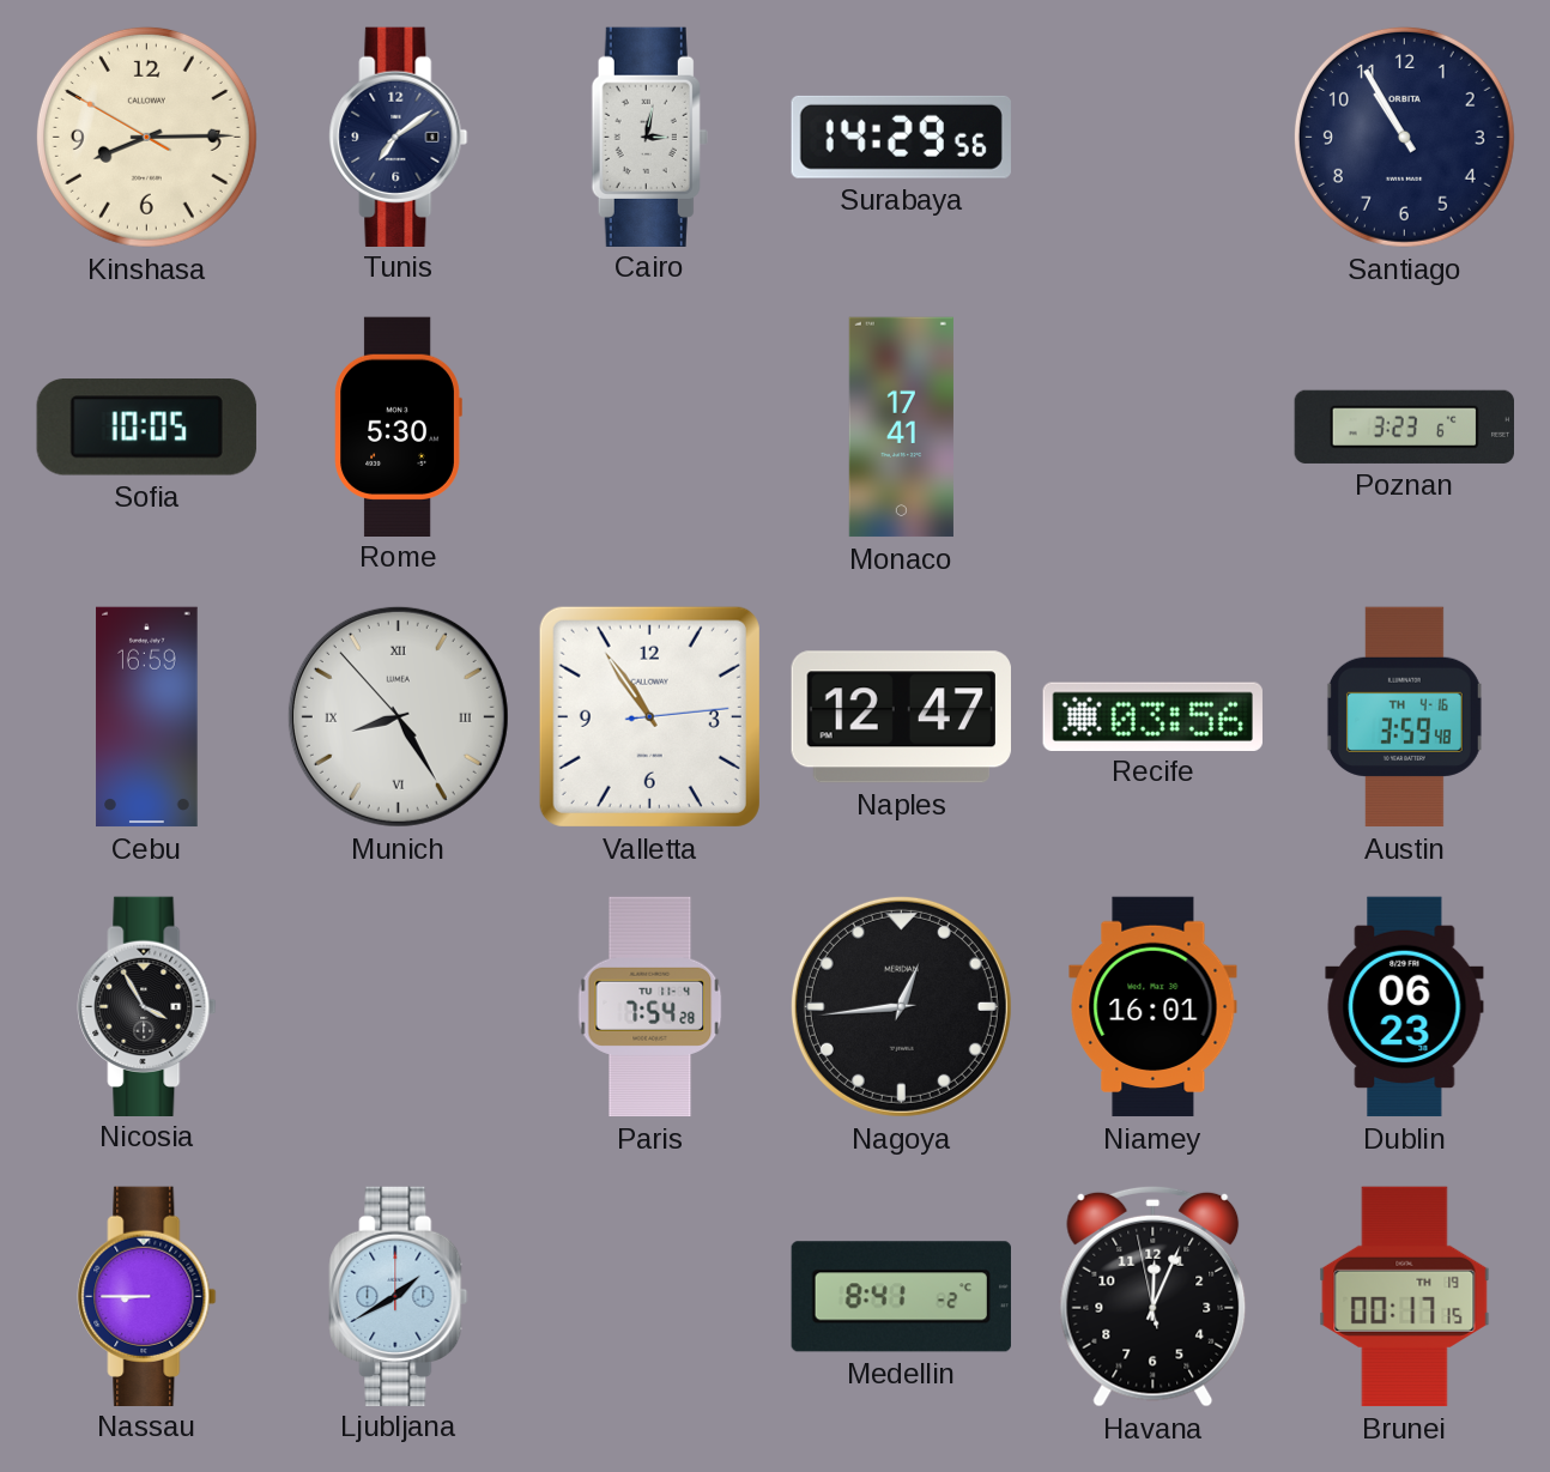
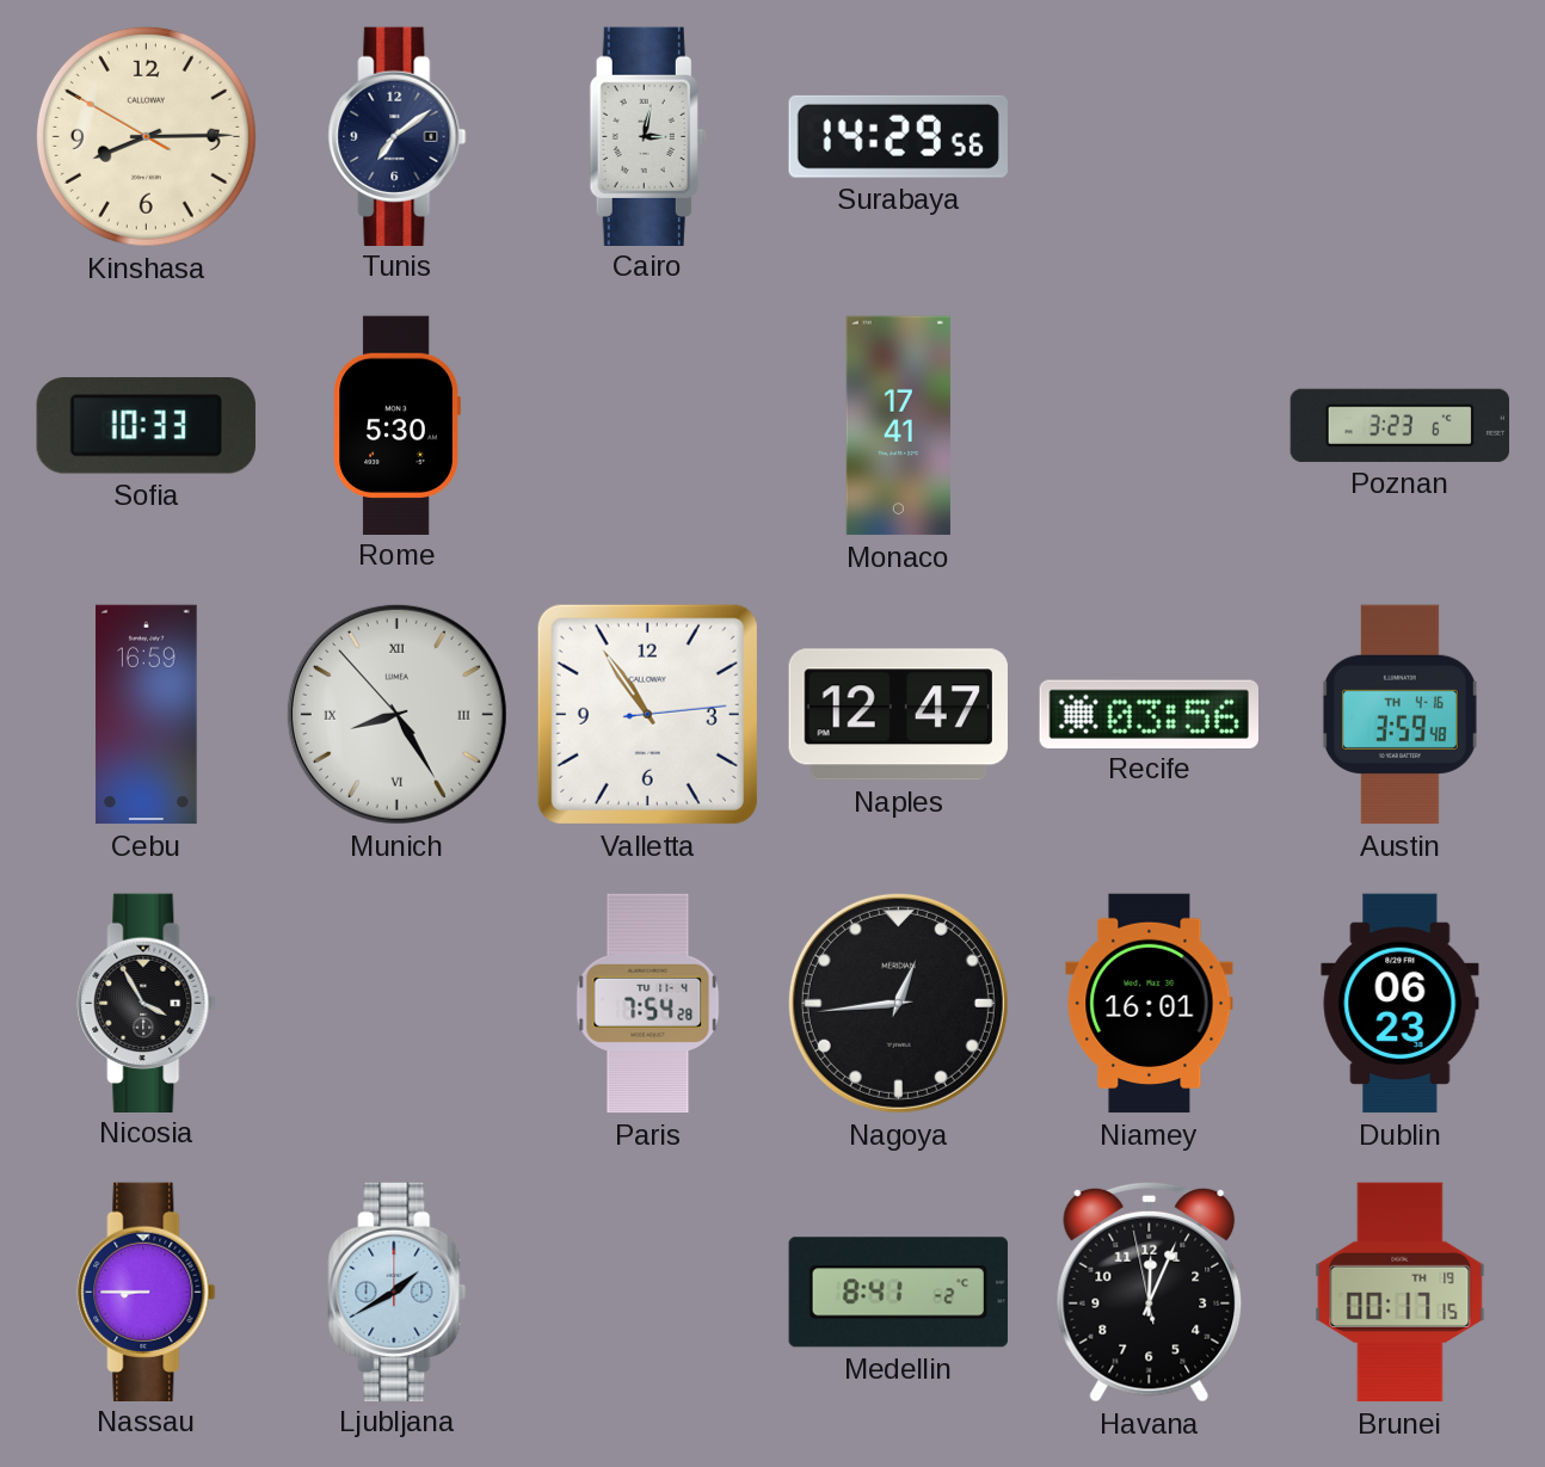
Santiago: 10:55 -> none (1404, 137)
Sofia: 10:05 -> 10:33 (146, 426)
